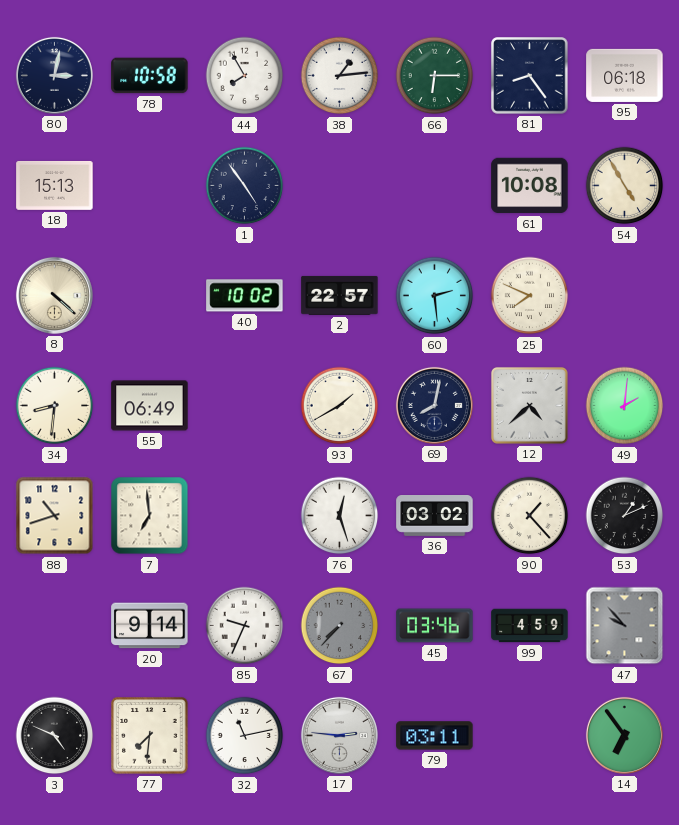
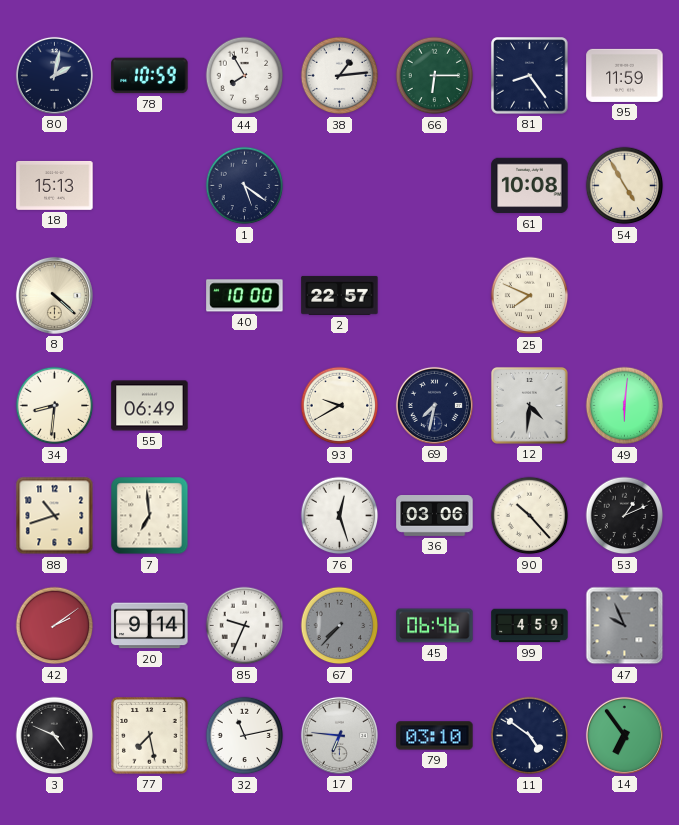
80: 3:02 -> 2:02 (54, 75)
78: 10:58 -> 10:59 (150, 76)
95: 06:18 -> 11:59 (625, 75)
1: 4:54 -> 5:21 (245, 186)
40: 10:02 -> 10:00 (245, 296)
60: 2:29 -> none (435, 296)
93: 1:40 -> 9:40 (340, 406)
69: 8:02 -> 7:32 (434, 405)
12: 4:38 -> 4:31 (529, 405)
49: 2:01 -> 6:01 (625, 406)
36: 03:02 -> 03:06 (435, 516)
90: 1:23 -> 10:23 (530, 516)
42: none -> 2:09 (55, 626)
45: 03:46 -> 06:46 (435, 626)
47: 9:53 -> 9:56 (625, 626)
77: 7:31 -> 7:28 (150, 736)
17: 2:46 -> 6:46 (339, 735)
79: 03:11 -> 03:10 (435, 736)
11: none -> 4:51 (530, 736)
